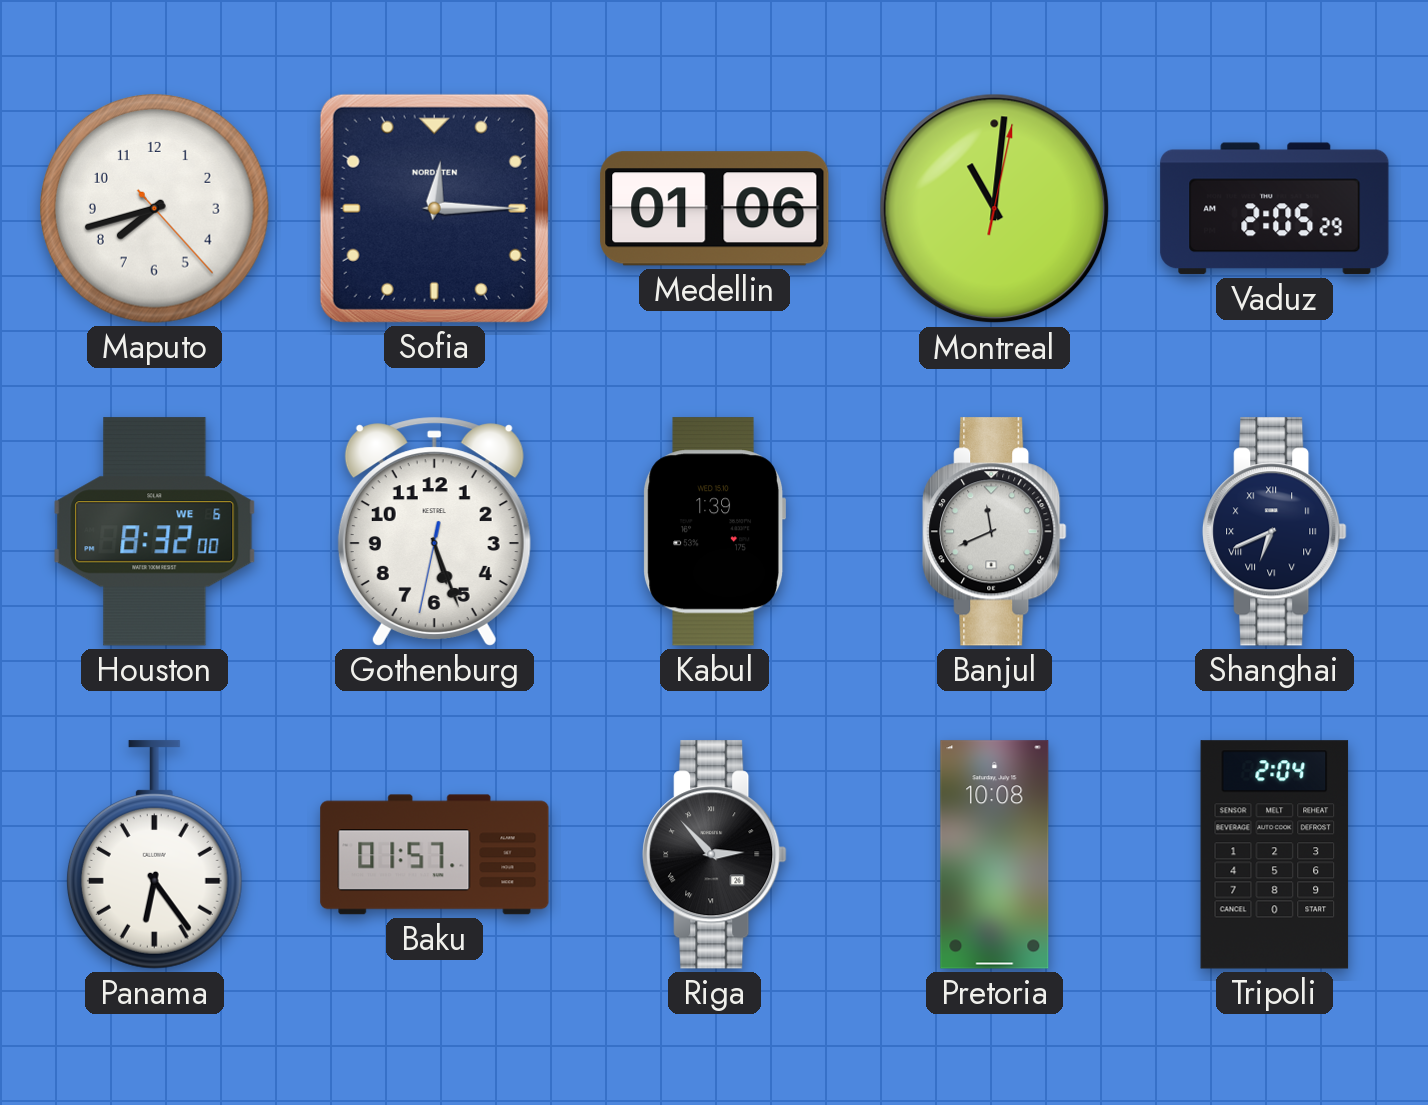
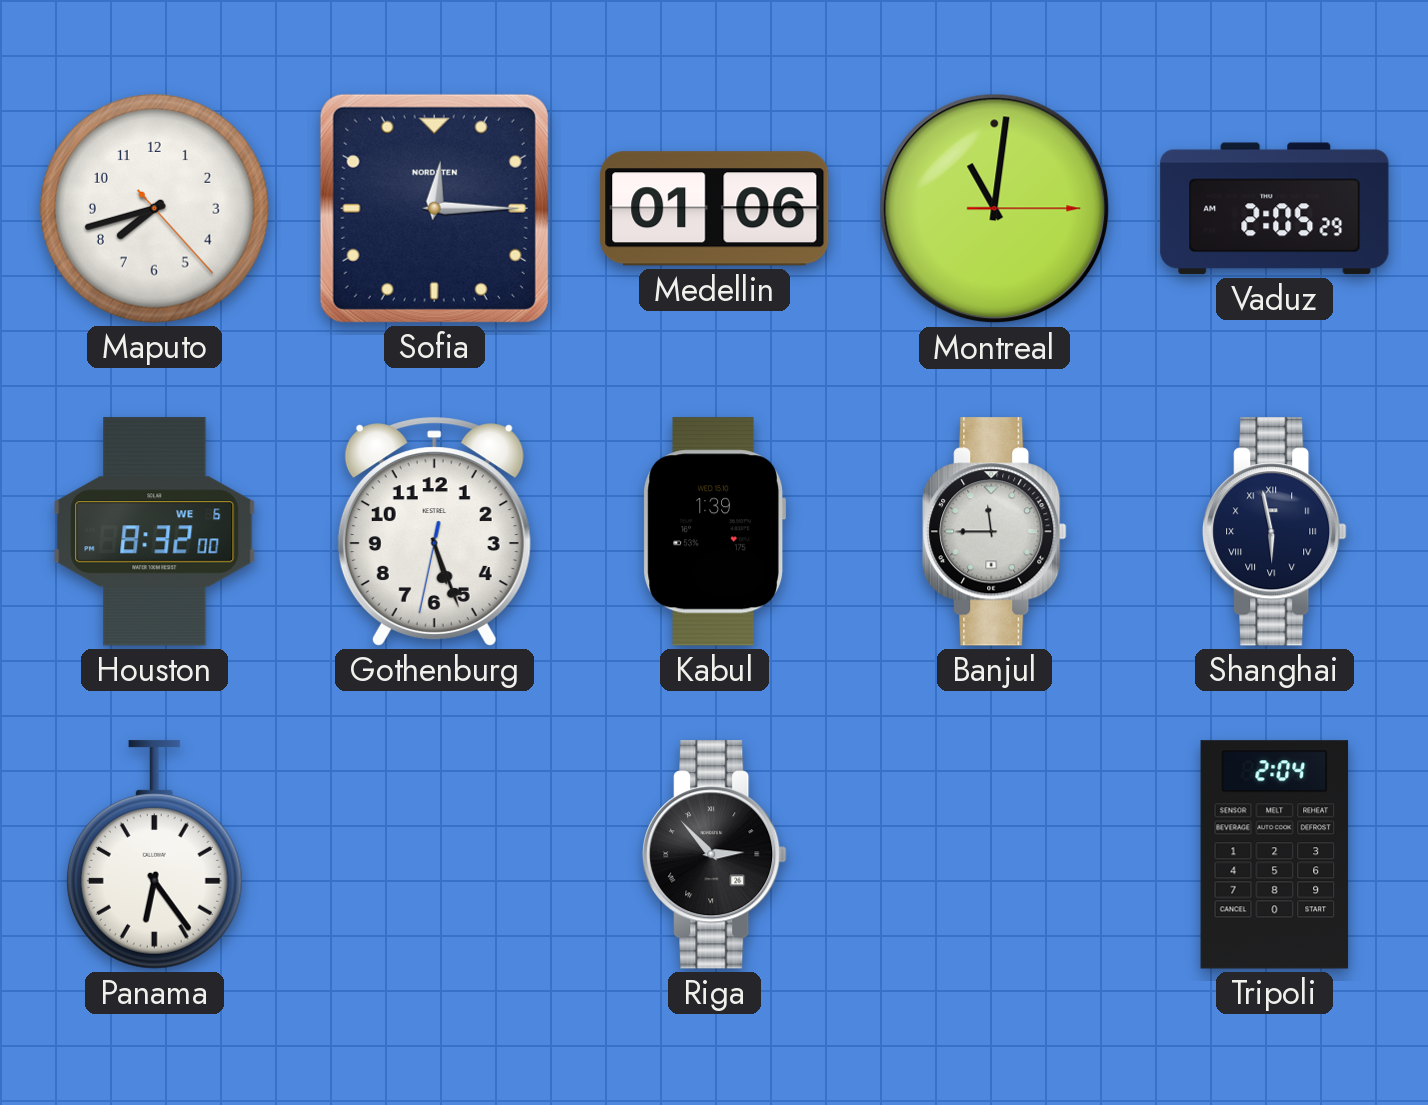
Montreal: 11:01:02 -> 11:01:15 (995, 209)
Banjul: 11:41 -> 11:45 (995, 532)
Shanghai: 6:41 -> 5:58 (1275, 532)
Baku: 01:57 -> none (435, 855)
Pretoria: 10:08 -> none (995, 855)
